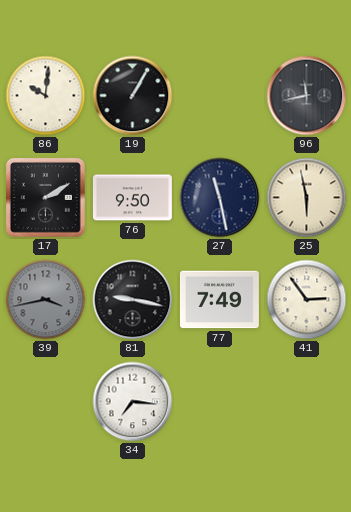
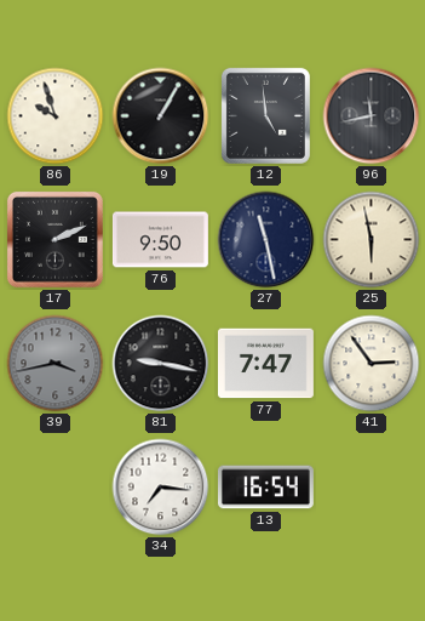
86: 10:01 -> 9:57 (56, 116)
12: none -> 4:59 (265, 115)
17: 2:10 -> 2:11 (54, 239)
77: 7:49 -> 7:47 (265, 364)
13: none -> 16:54 (265, 488)
